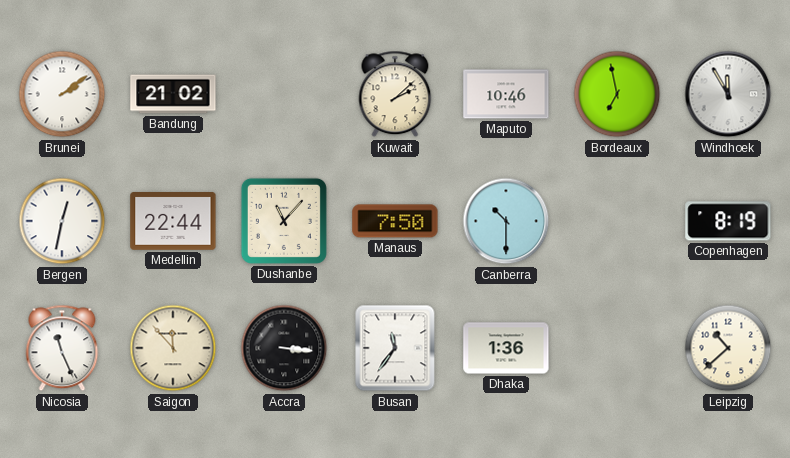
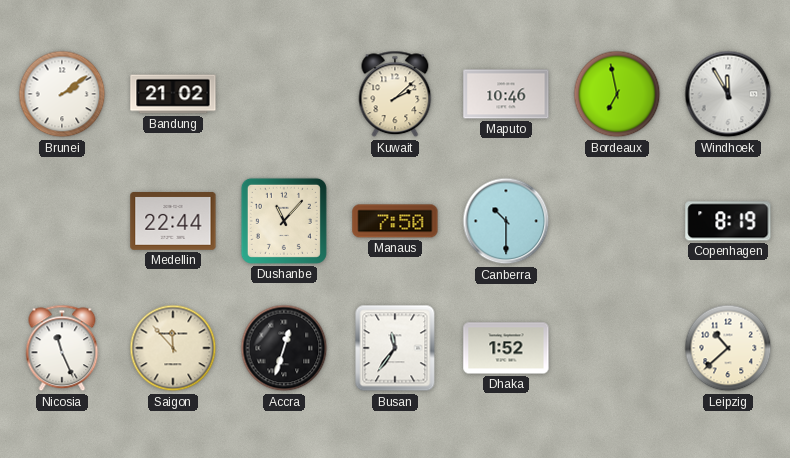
Bergen: 12:32 -> none (62, 221)
Accra: 3:16 -> 12:33 (284, 348)
Dhaka: 1:36 -> 1:52 (506, 348)
